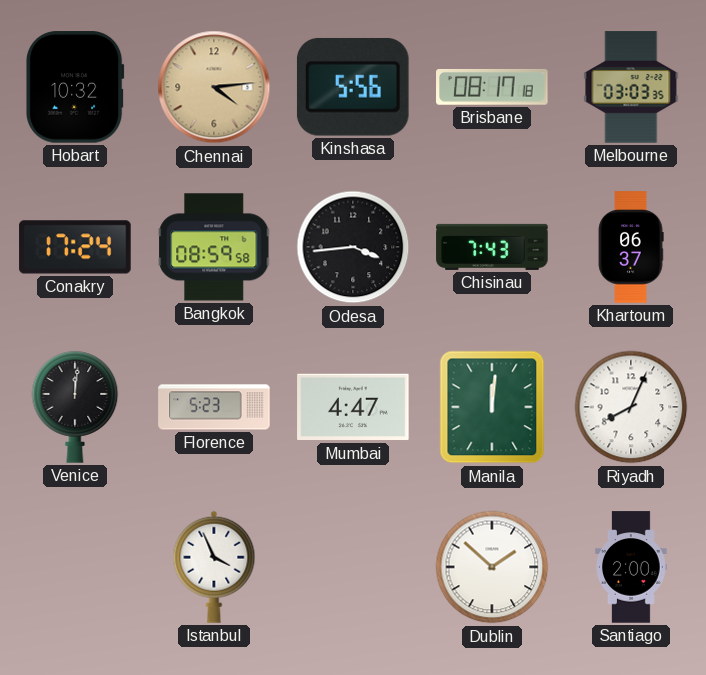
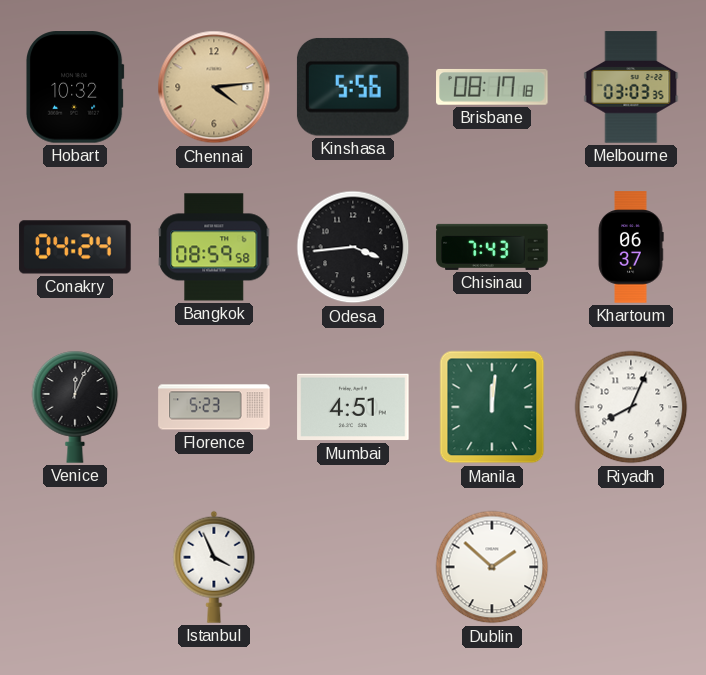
Conakry: 17:24 -> 04:24 (75, 247)
Venice: 12:01 -> 12:04 (75, 407)
Mumbai: 4:47 -> 4:51 (353, 407)
Santiago: 2:00 -> none (631, 567)
